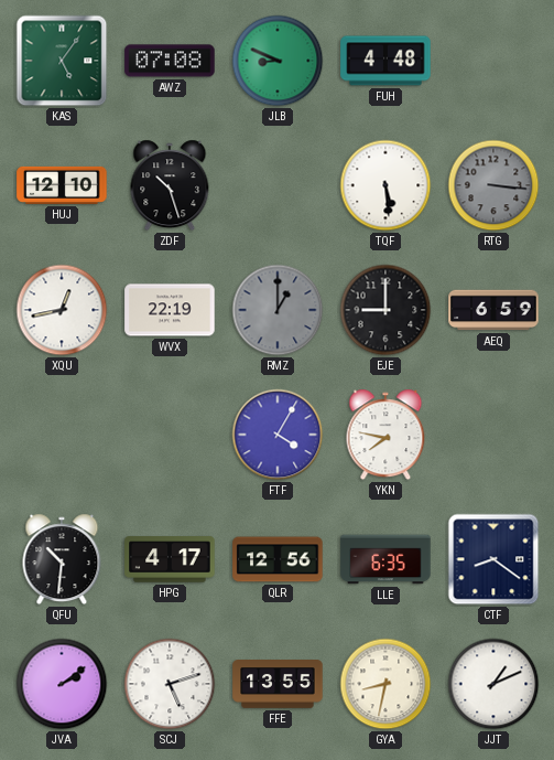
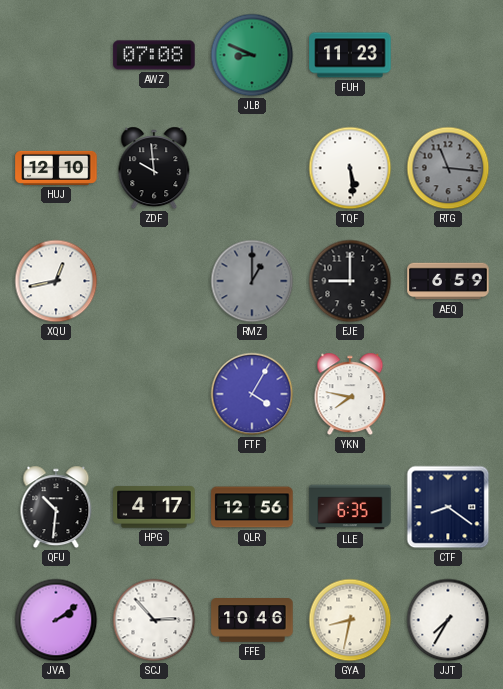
KAS: 5:06 -> none (62, 61)
FUH: 4:48 -> 11:23 (350, 55)
ZDF: 10:27 -> 9:59 (154, 168)
RTG: 3:16 -> 11:16 (448, 168)
WVX: 22:19 -> none (170, 310)
SCJ: 5:12 -> 2:53 (154, 620)
FFE: 13:55 -> 10:46 (252, 621)
JJT: 1:11 -> 7:35 (448, 620)
